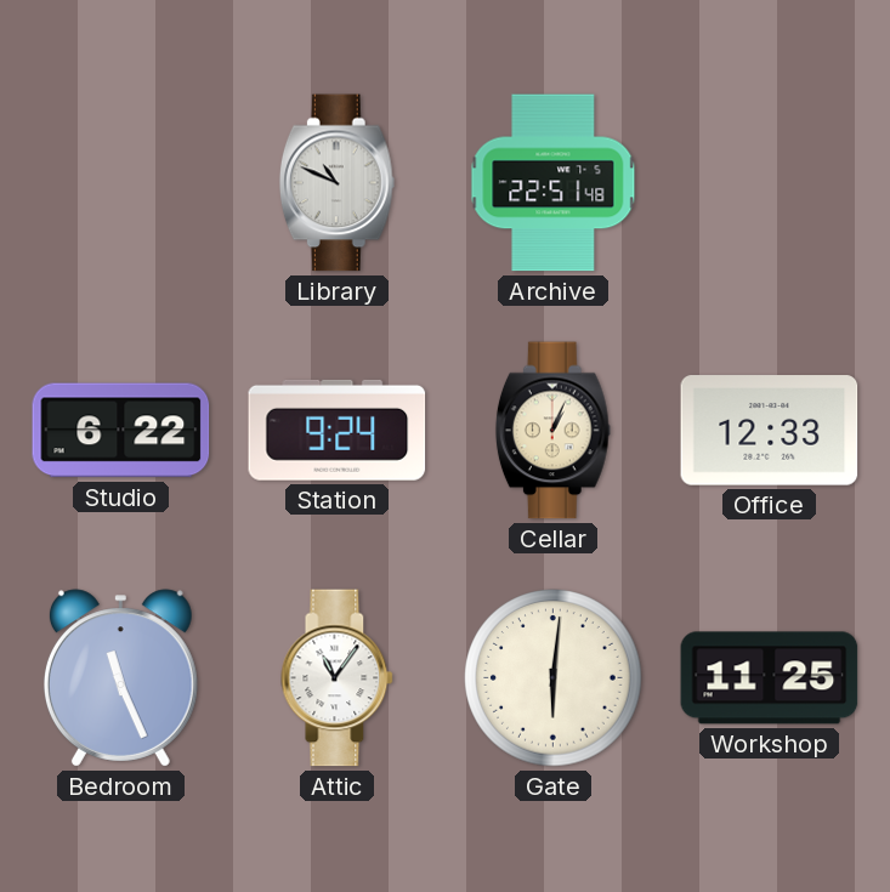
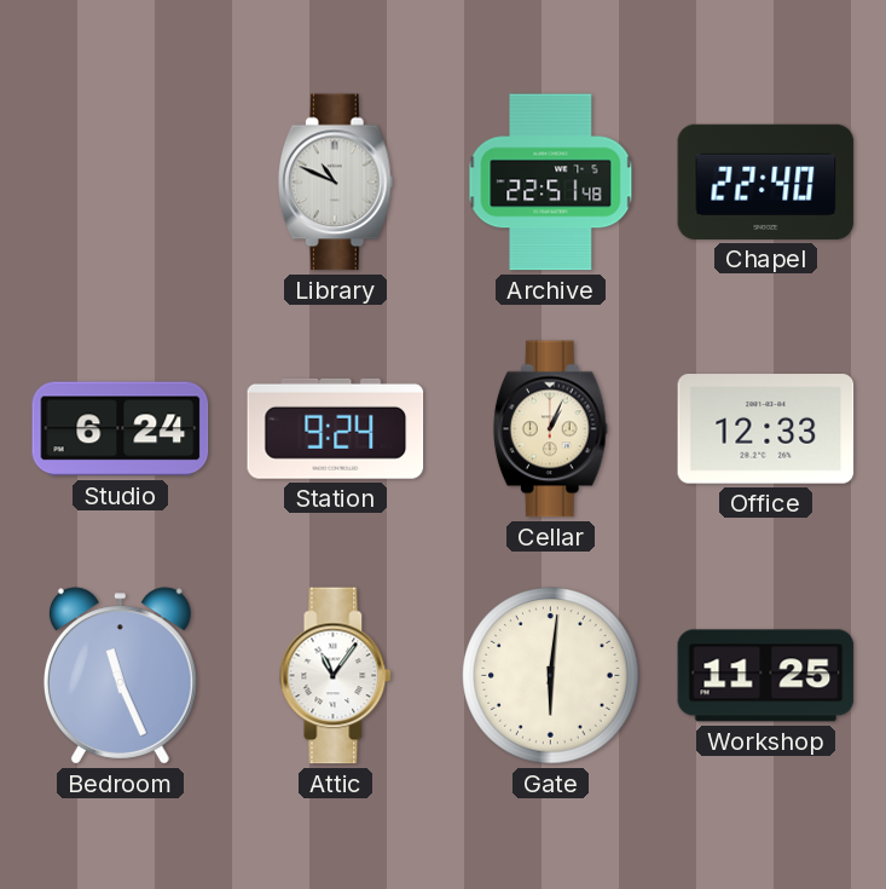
Chapel: none -> 22:40 (766, 181)
Studio: 6:22 -> 6:24 (121, 429)
